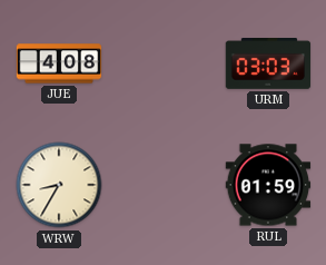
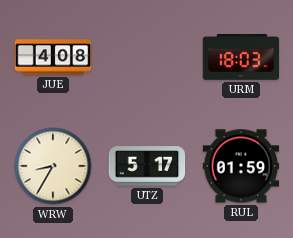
URM: 03:03 -> 18:03 (241, 58)
UTZ: none -> 5:17 (147, 166)
